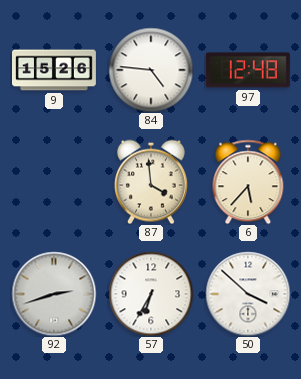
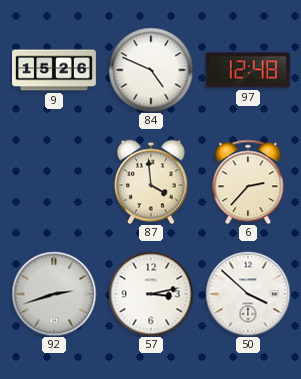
84: 4:46 -> 4:49 (151, 70)
6: 5:37 -> 2:37 (248, 182)
57: 6:35 -> 3:13 (151, 294)
